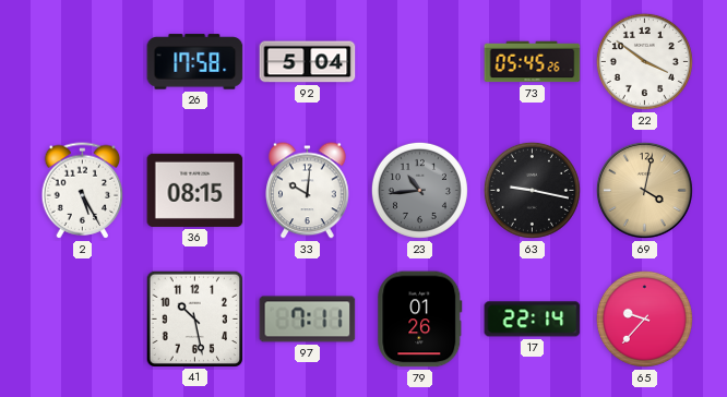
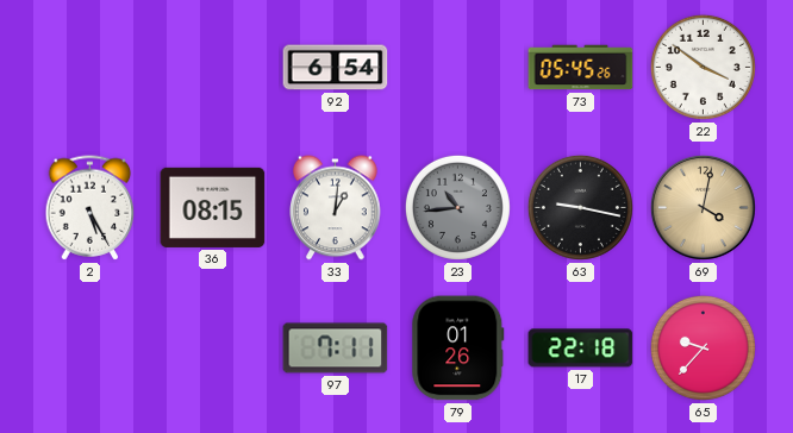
26: 17:58 -> none (195, 62)
92: 5:04 -> 6:54 (336, 68)
33: 10:01 -> 1:01 (336, 208)
41: 10:28 -> none (194, 318)
17: 22:14 -> 22:18 (581, 349)
